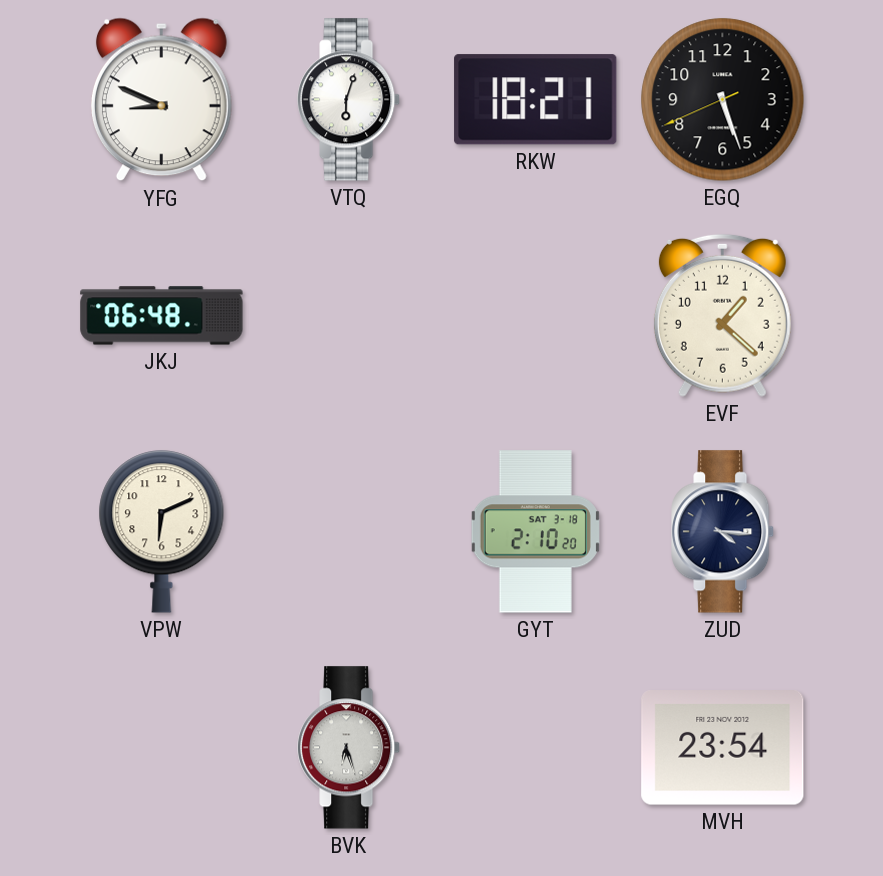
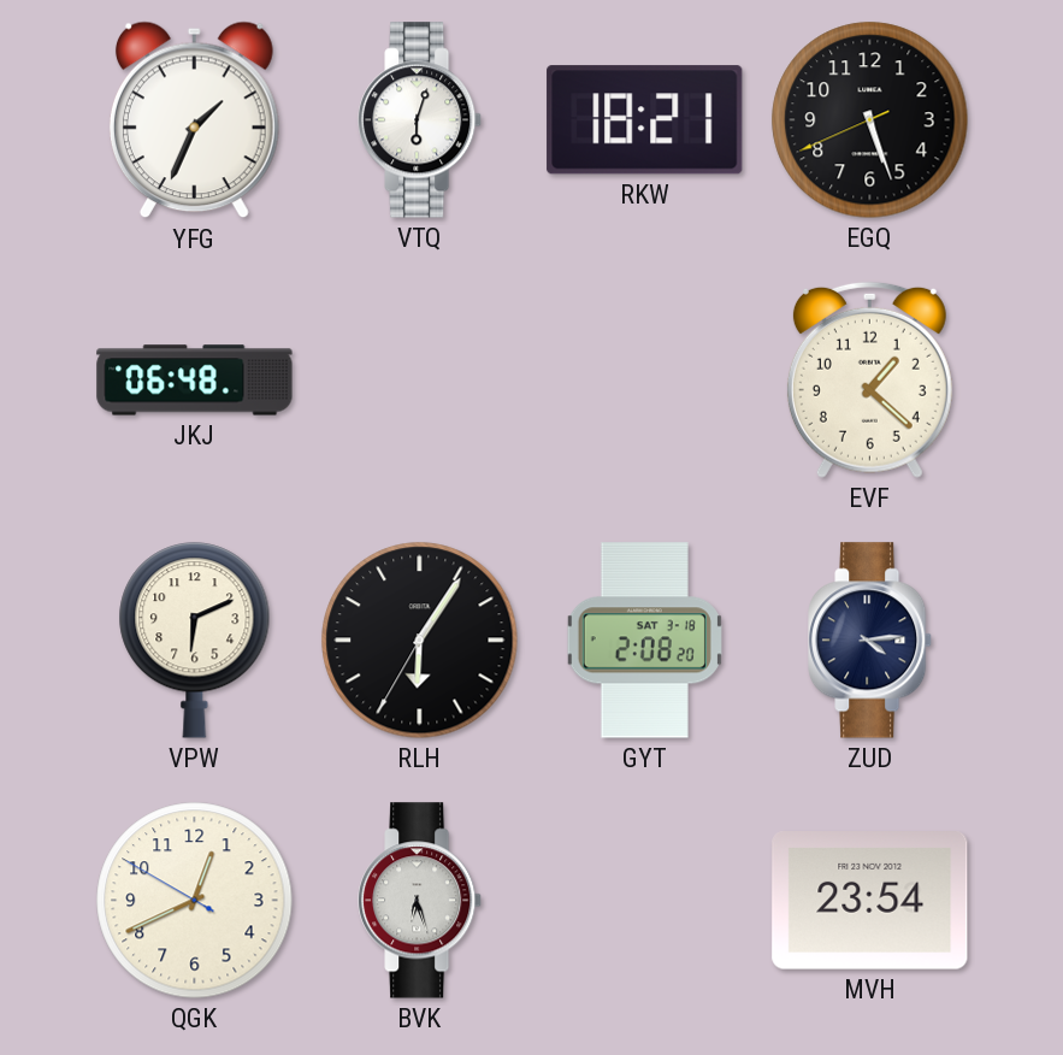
YFG: 8:49 -> 1:34 (194, 120)
RLH: none -> 6:05 (420, 641)
GYT: 2:10 -> 2:08 (644, 641)
ZUD: 4:16 -> 4:14 (870, 641)
QGK: none -> 12:40 (195, 901)
